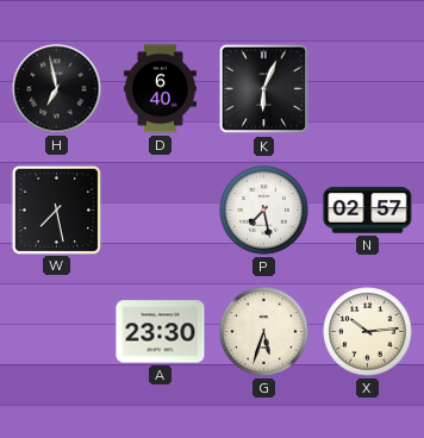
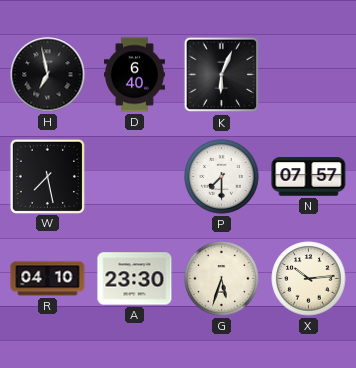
P: 7:28 -> 7:30 (222, 177)
N: 02:57 -> 07:57 (309, 177)
R: none -> 04:10 (48, 279)
